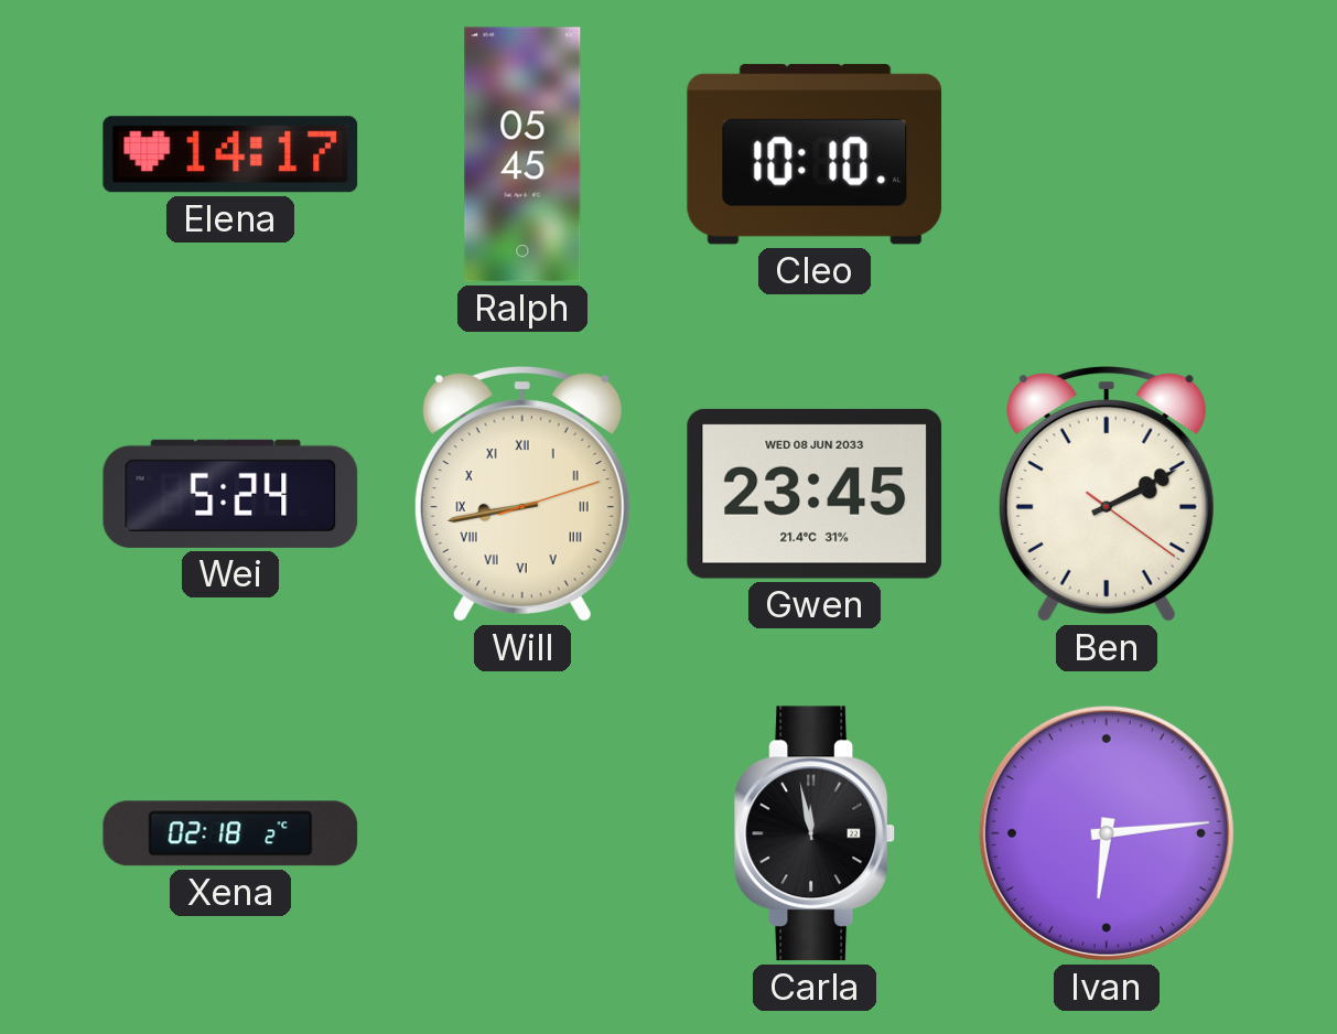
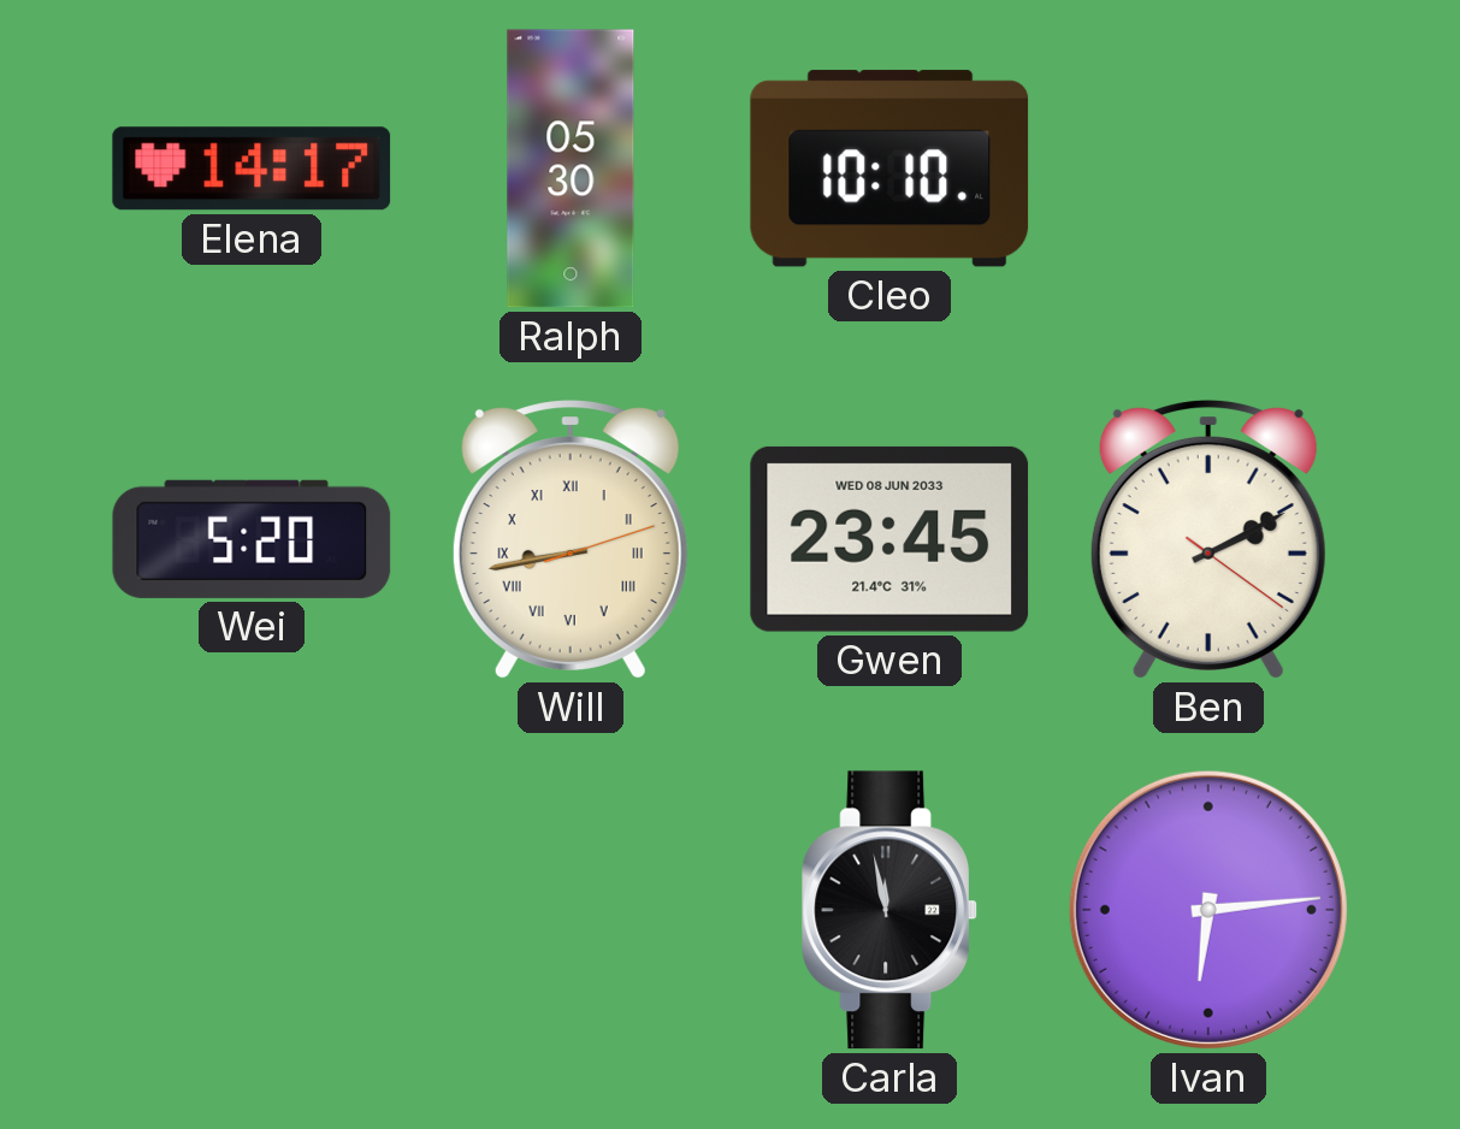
Ralph: 05:45 -> 05:30 (571, 169)
Wei: 5:24 -> 5:20 (252, 539)
Xena: 02:18 -> none (230, 833)
